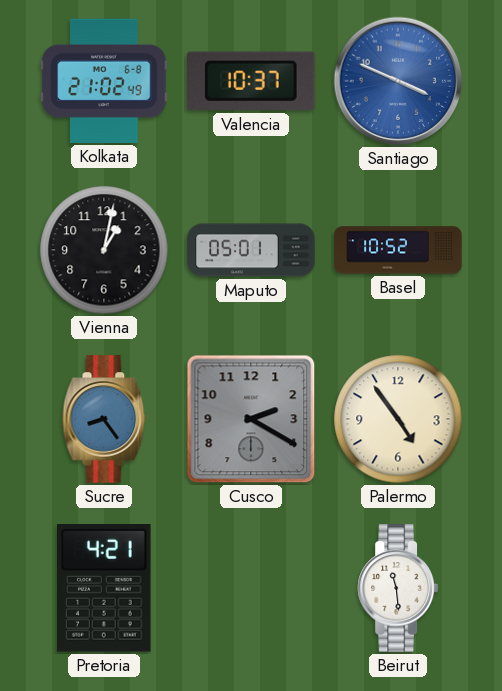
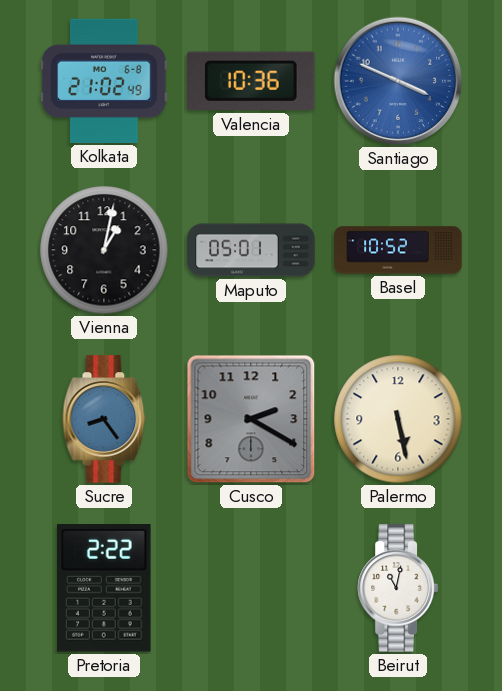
Valencia: 10:37 -> 10:36 (252, 81)
Palermo: 4:54 -> 5:28 (398, 419)
Pretoria: 4:21 -> 2:22 (105, 589)
Beirut: 11:29 -> 11:02 (398, 588)
